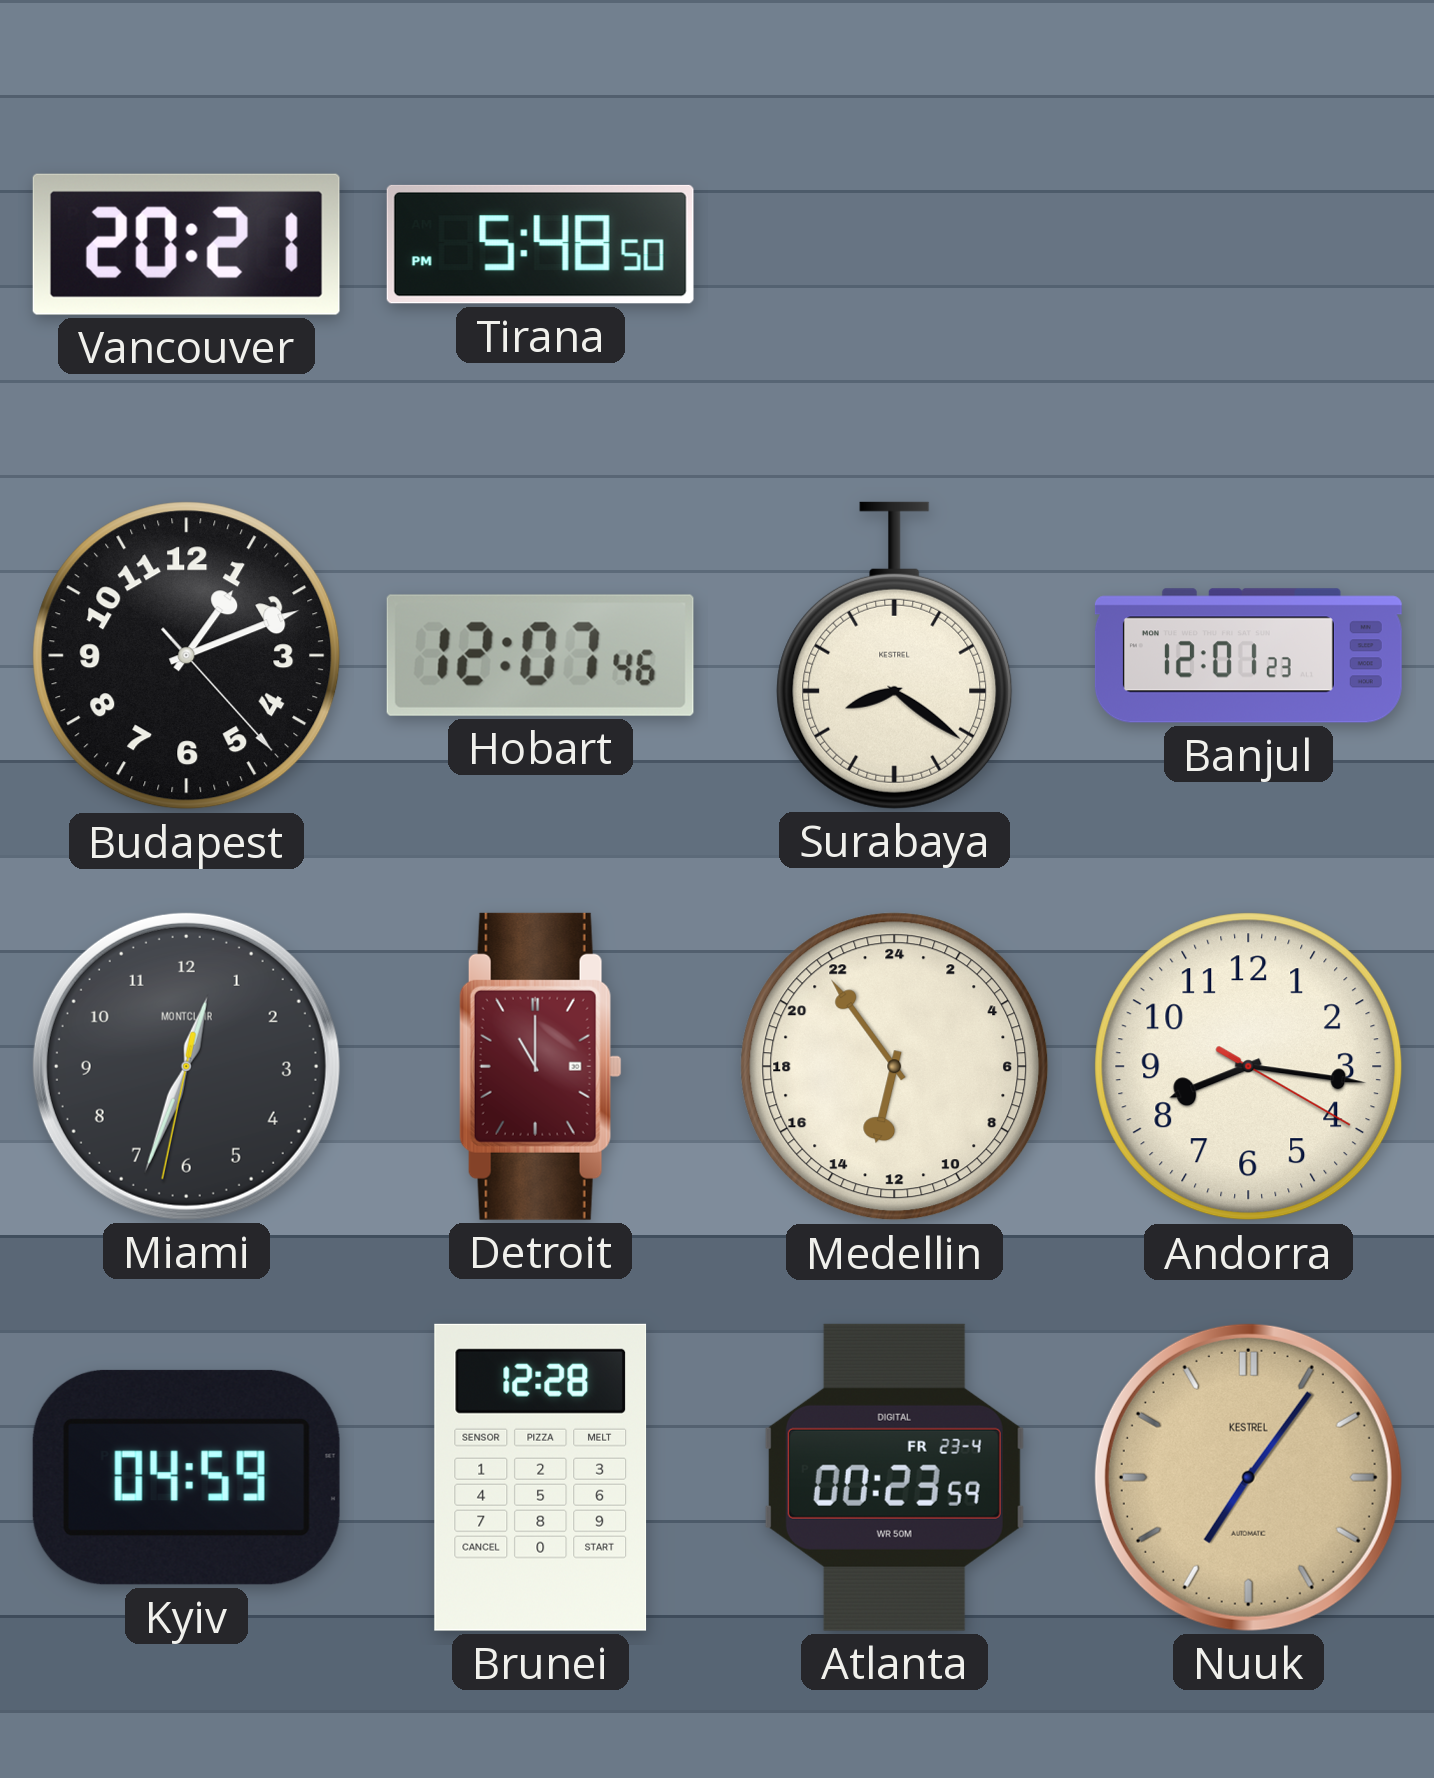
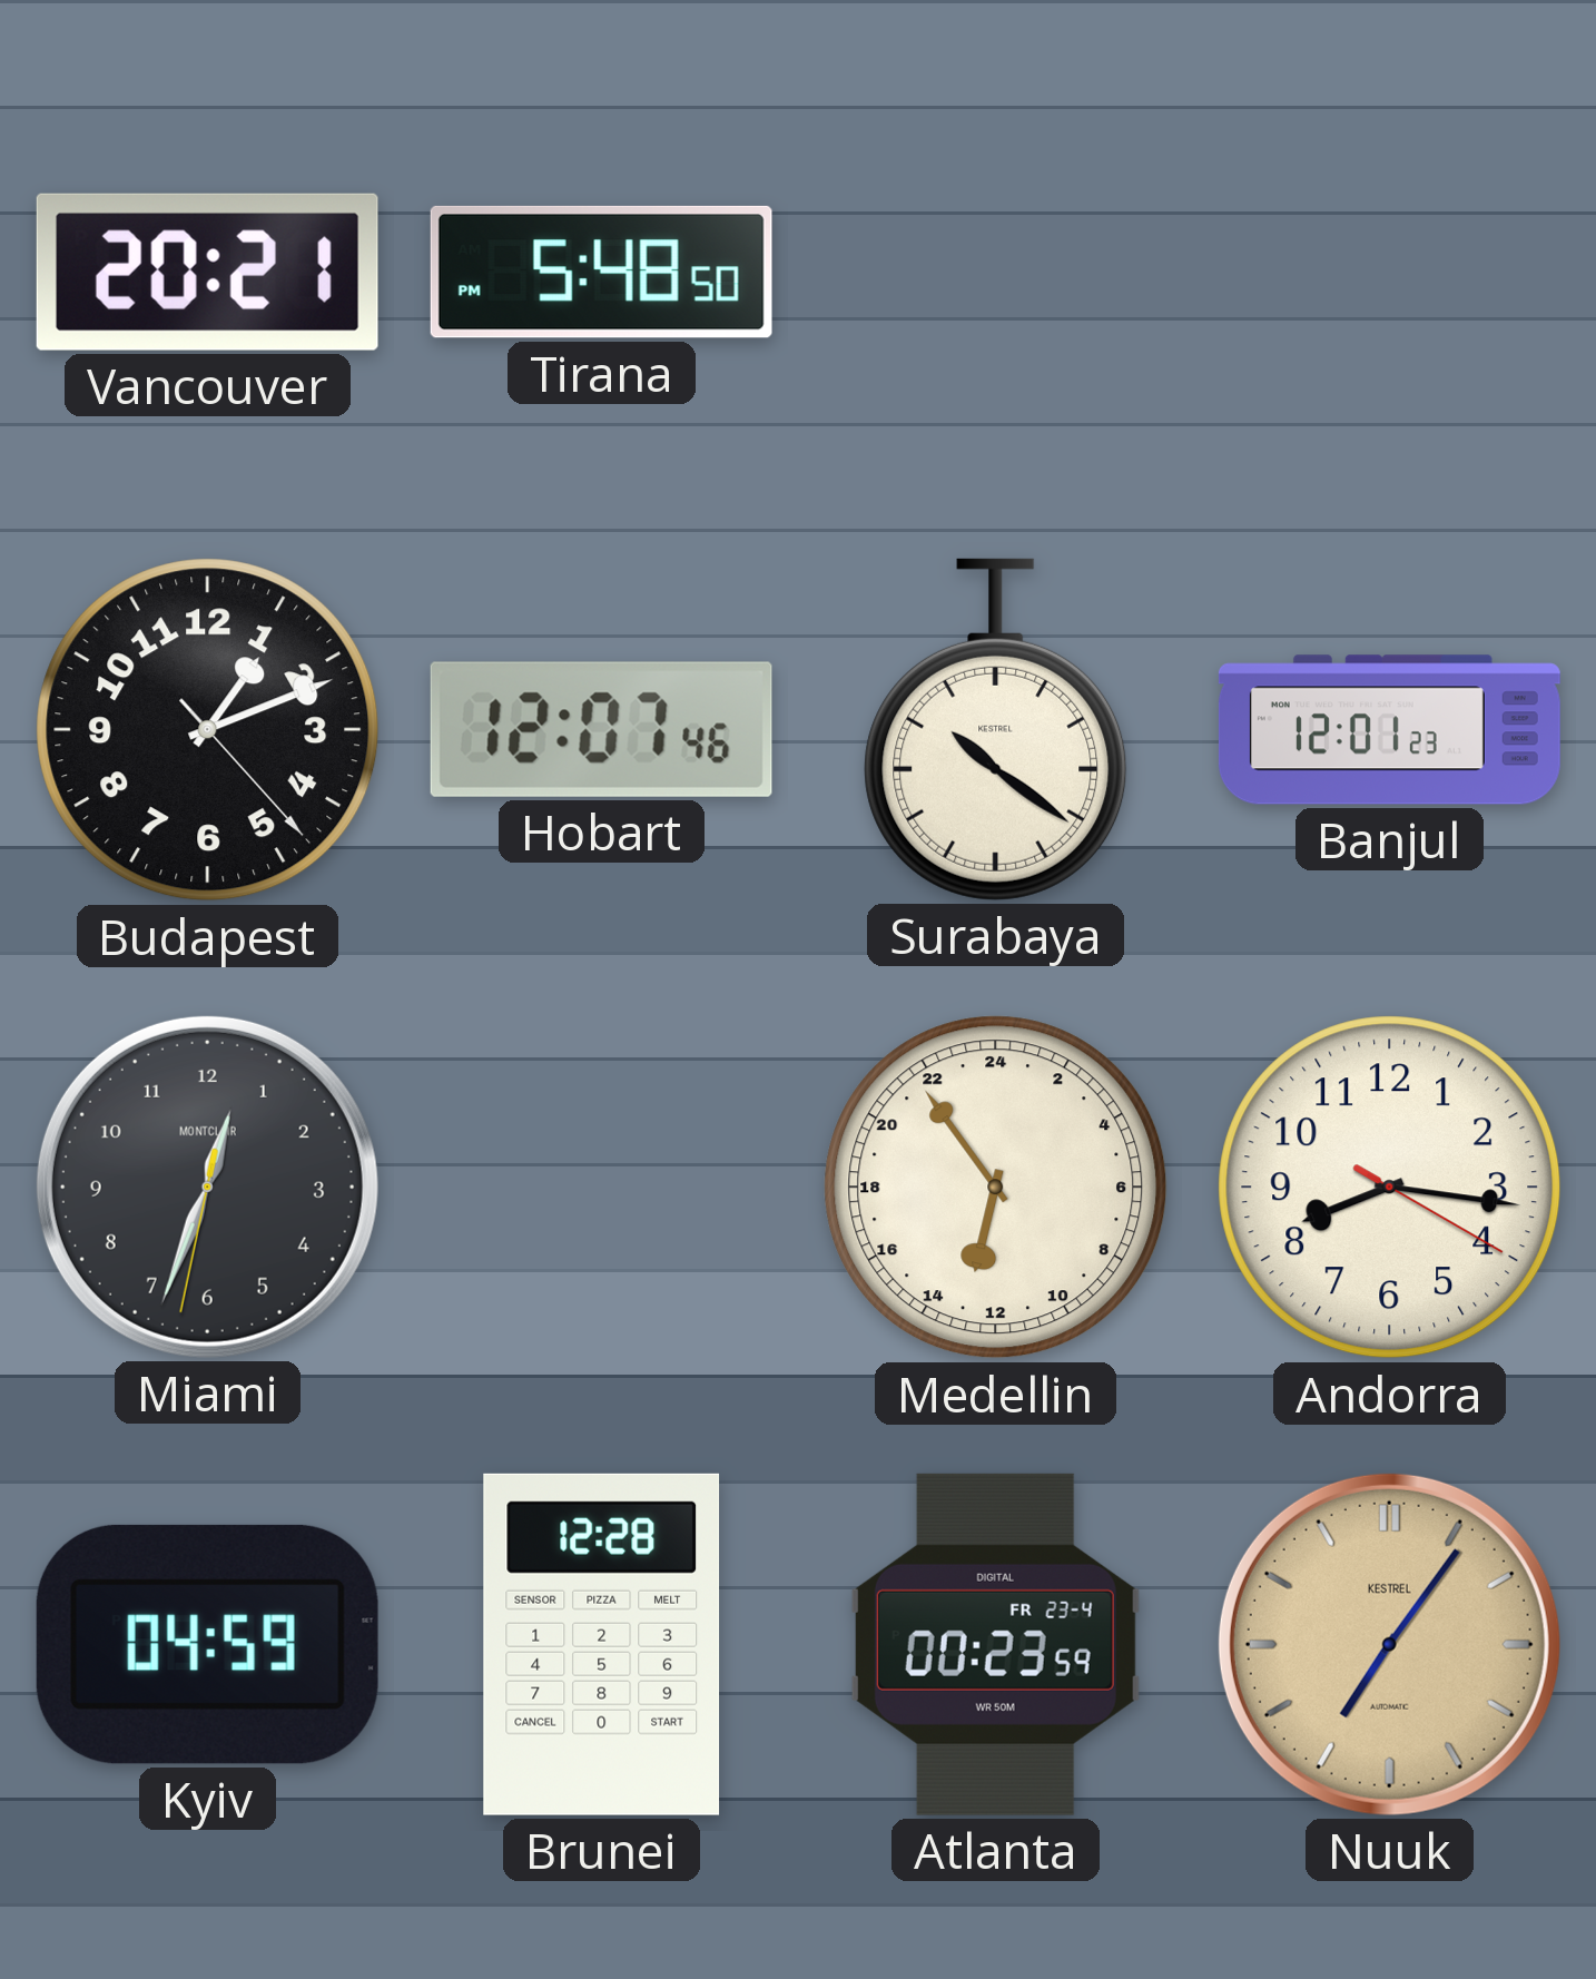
Surabaya: 8:21 -> 10:21 (996, 729)
Detroit: 11:00 -> none (540, 1066)
